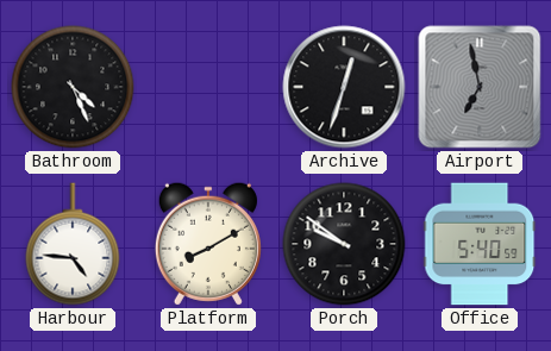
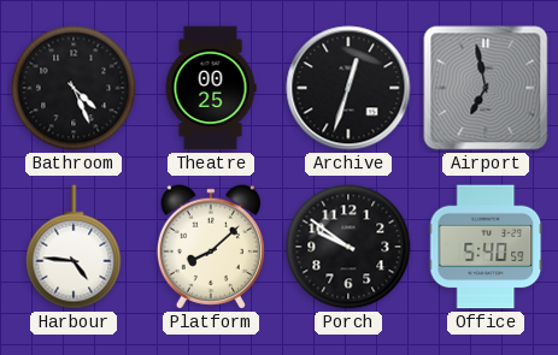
Theatre: none -> 00:25 (211, 88)
Platform: 8:10 -> 8:08 (211, 247)
